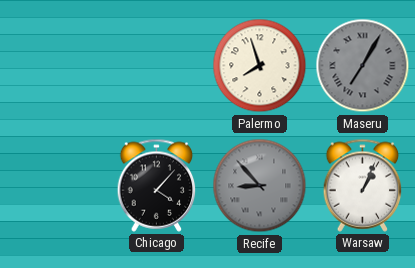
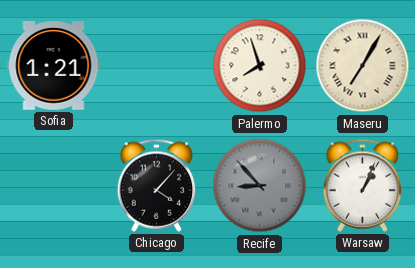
Sofia: none -> 1:21 (54, 66)
Maseru dial: grey -> cream (363, 66)
